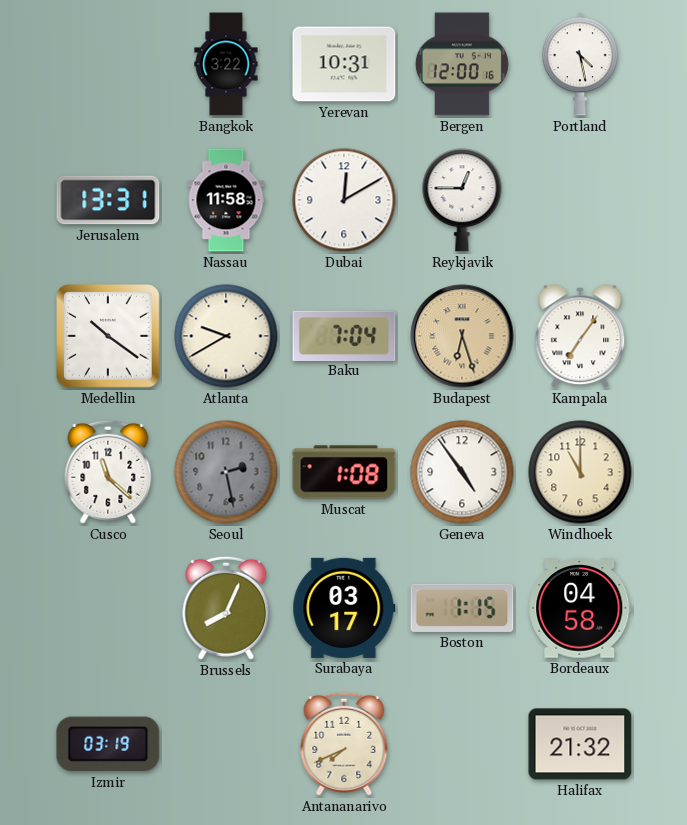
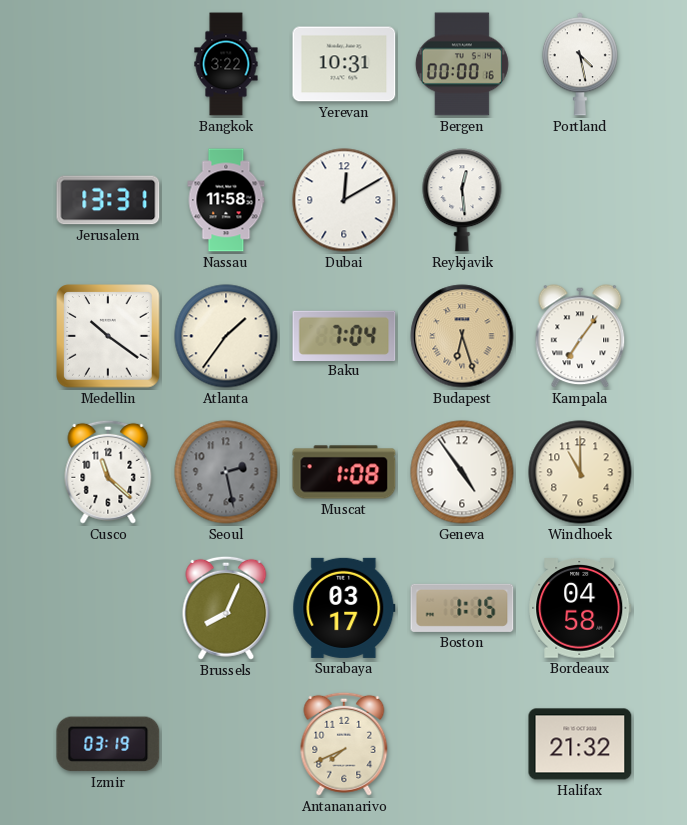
Bergen: 12:00 -> 00:00 (462, 64)
Reykjavik: 12:45 -> 12:29 (462, 200)
Atlanta: 9:40 -> 1:36 (226, 336)
